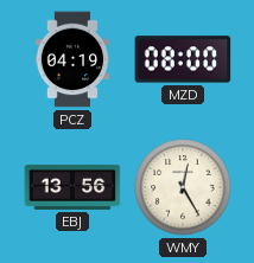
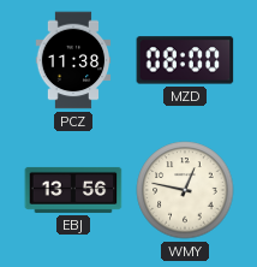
PCZ: 04:19 -> 11:38 (73, 60)
WMY: 12:25 -> 12:47 (185, 190)
